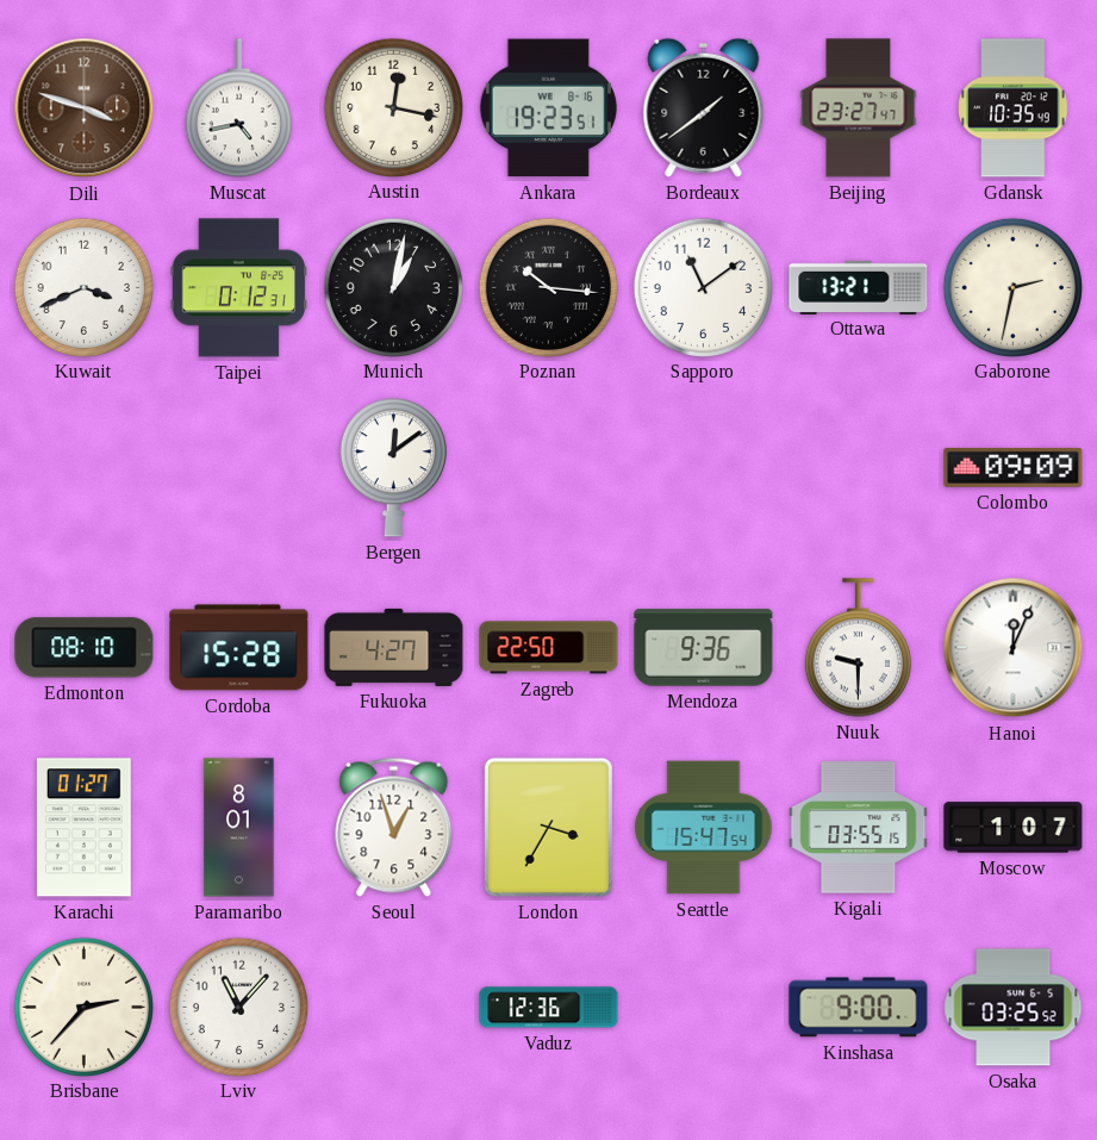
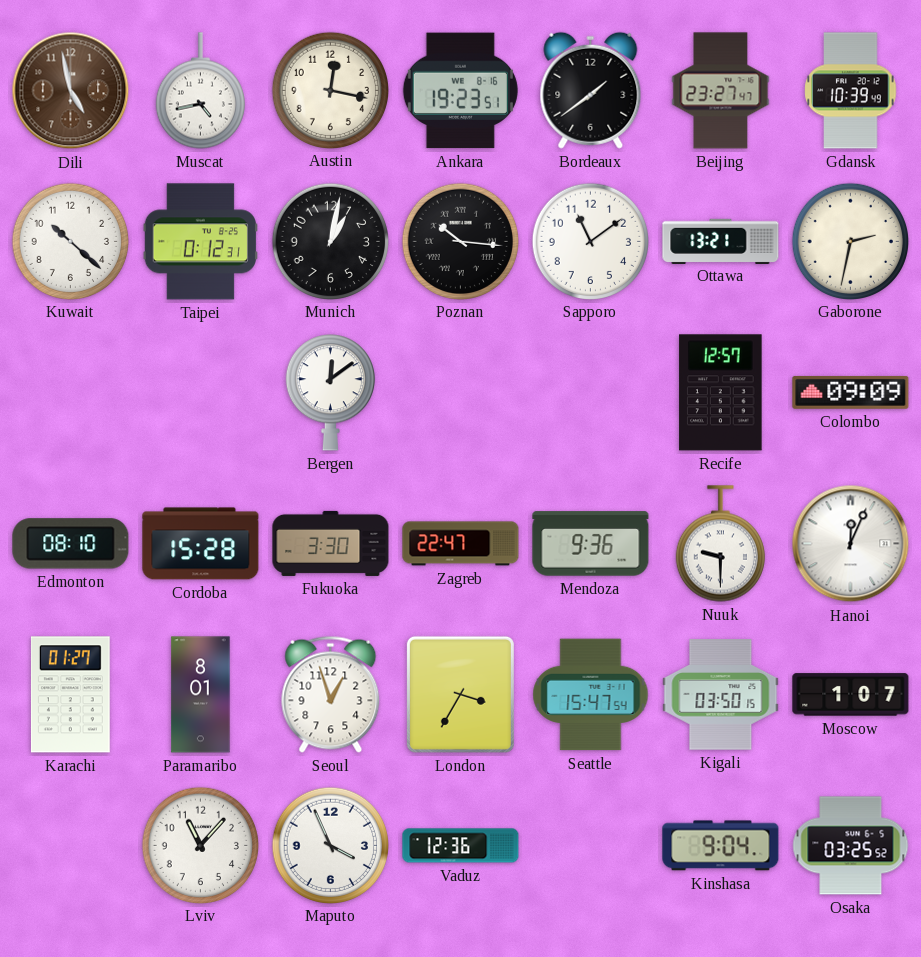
Dili: 3:48 -> 4:58 (71, 91)
Gdansk: 10:35 -> 10:39 (851, 91)
Kuwait: 3:41 -> 10:22 (70, 241)
Recife: none -> 12:57 (721, 393)
Fukuoka: 4:27 -> 3:30 (331, 543)
Zagreb: 22:50 -> 22:47 (461, 544)
Kigali: 03:55 -> 03:50 (721, 695)
Brisbane: 2:37 -> none (83, 1007)
Maputo: none -> 3:56 (330, 845)
Kinshasa: 9:00 -> 9:04 (721, 846)
